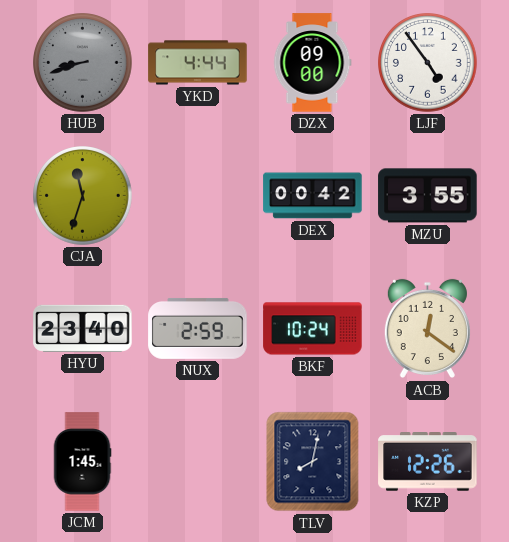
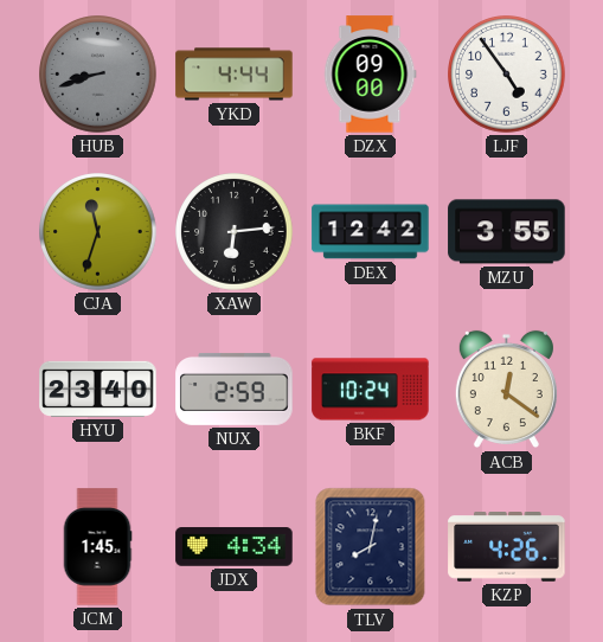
XAW: none -> 6:14 (235, 232)
DEX: 00:42 -> 12:42 (371, 232)
JDX: none -> 4:34 (235, 547)
KZP: 12:26 -> 4:26 (507, 547)
